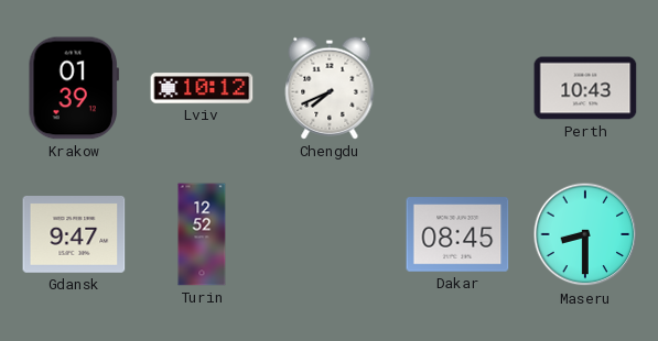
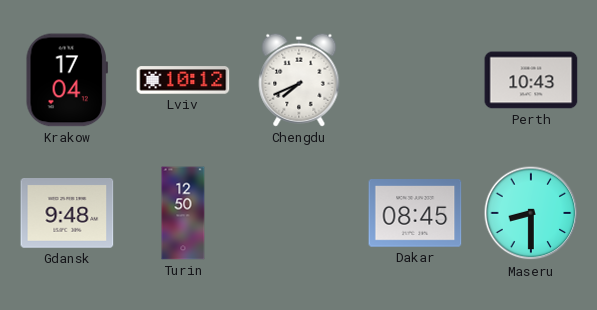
Krakow: 01:39 -> 17:04 (67, 80)
Gdansk: 9:47 -> 9:48 (67, 214)
Turin: 12:52 -> 12:50 (183, 213)
